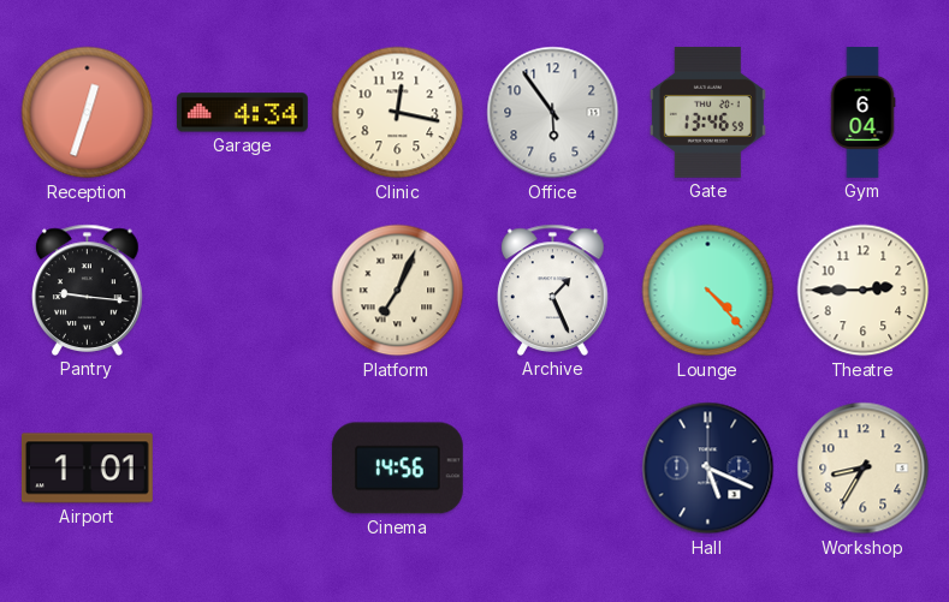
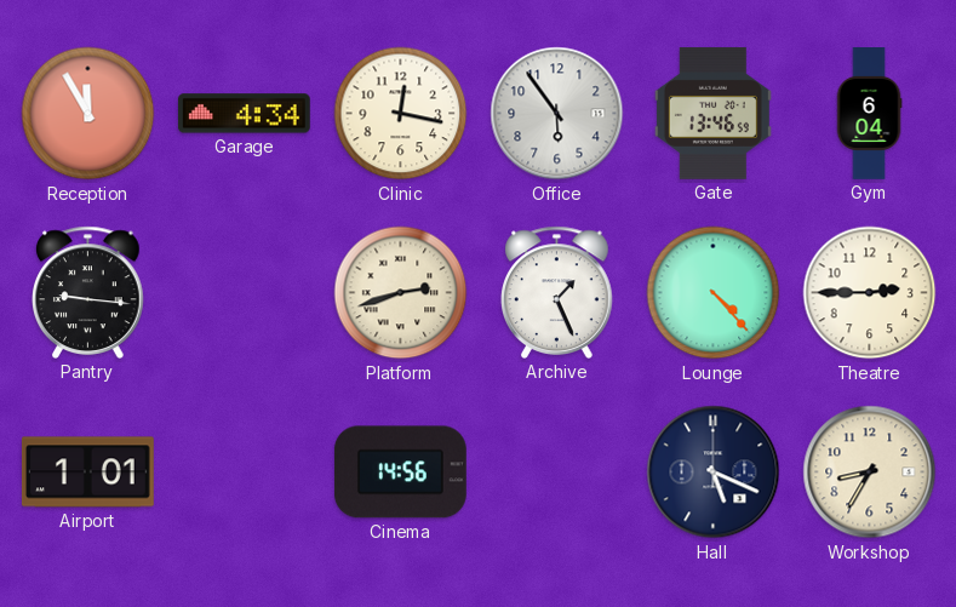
Reception: 12:33 -> 11:55 (88, 114)
Platform: 7:04 -> 2:42 (401, 293)
